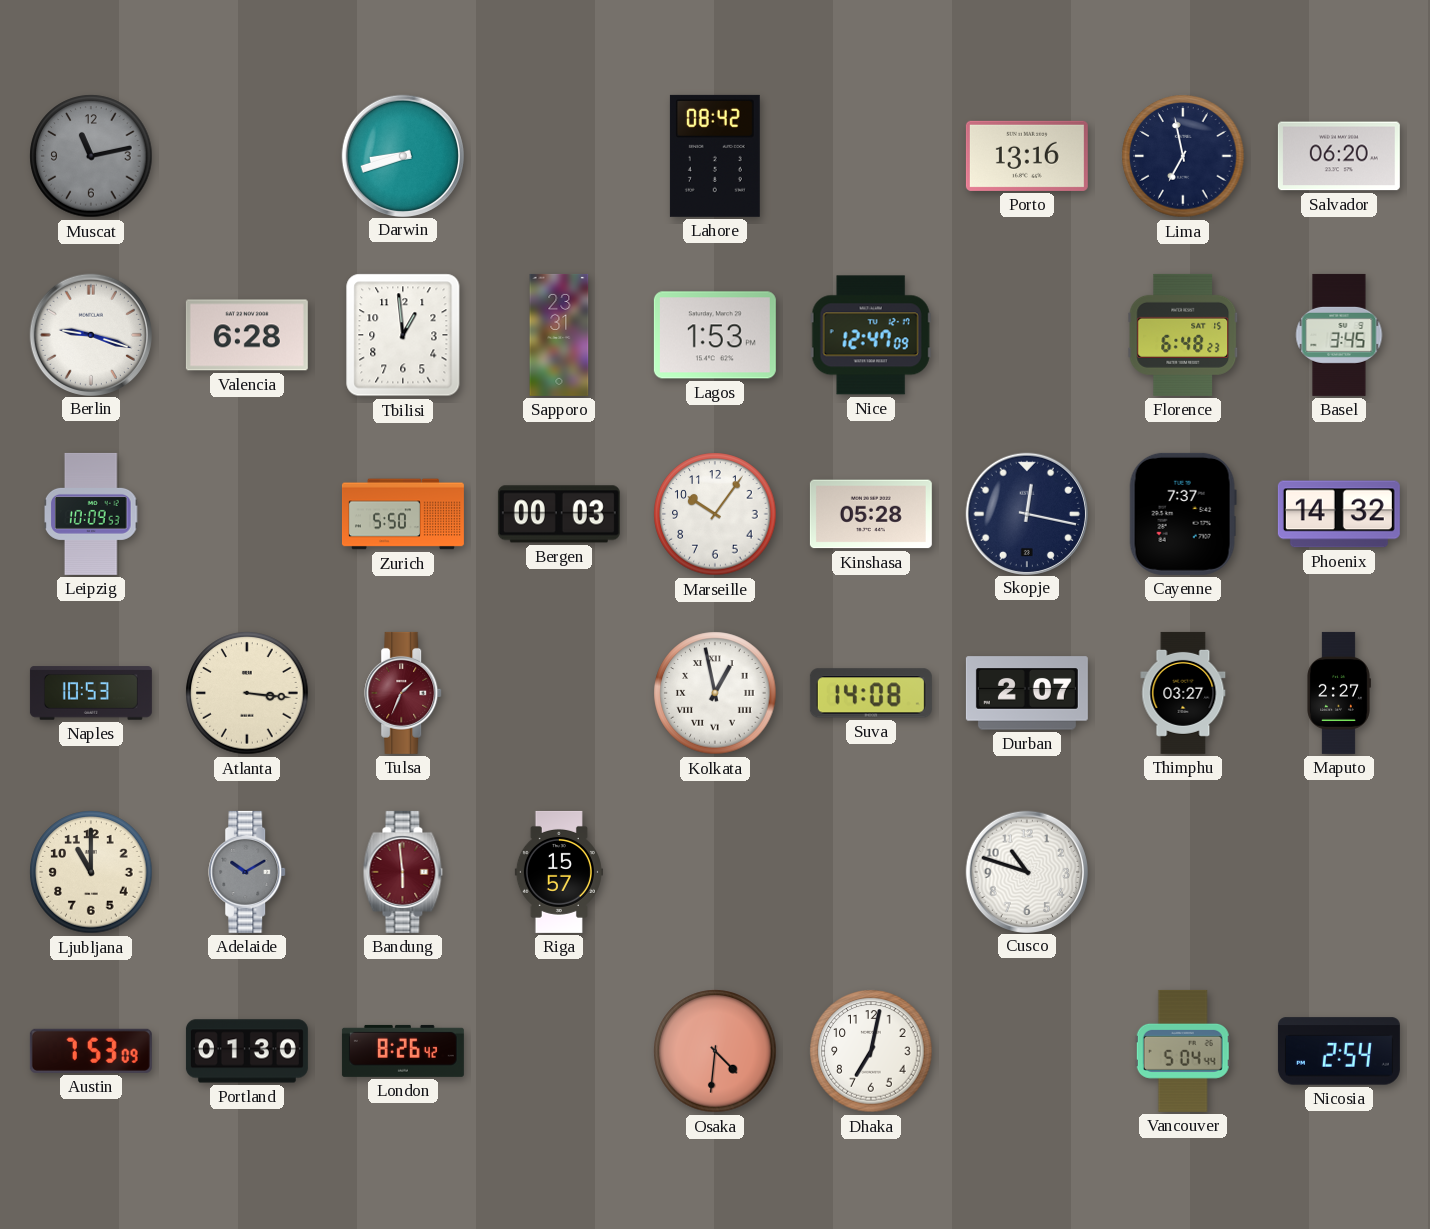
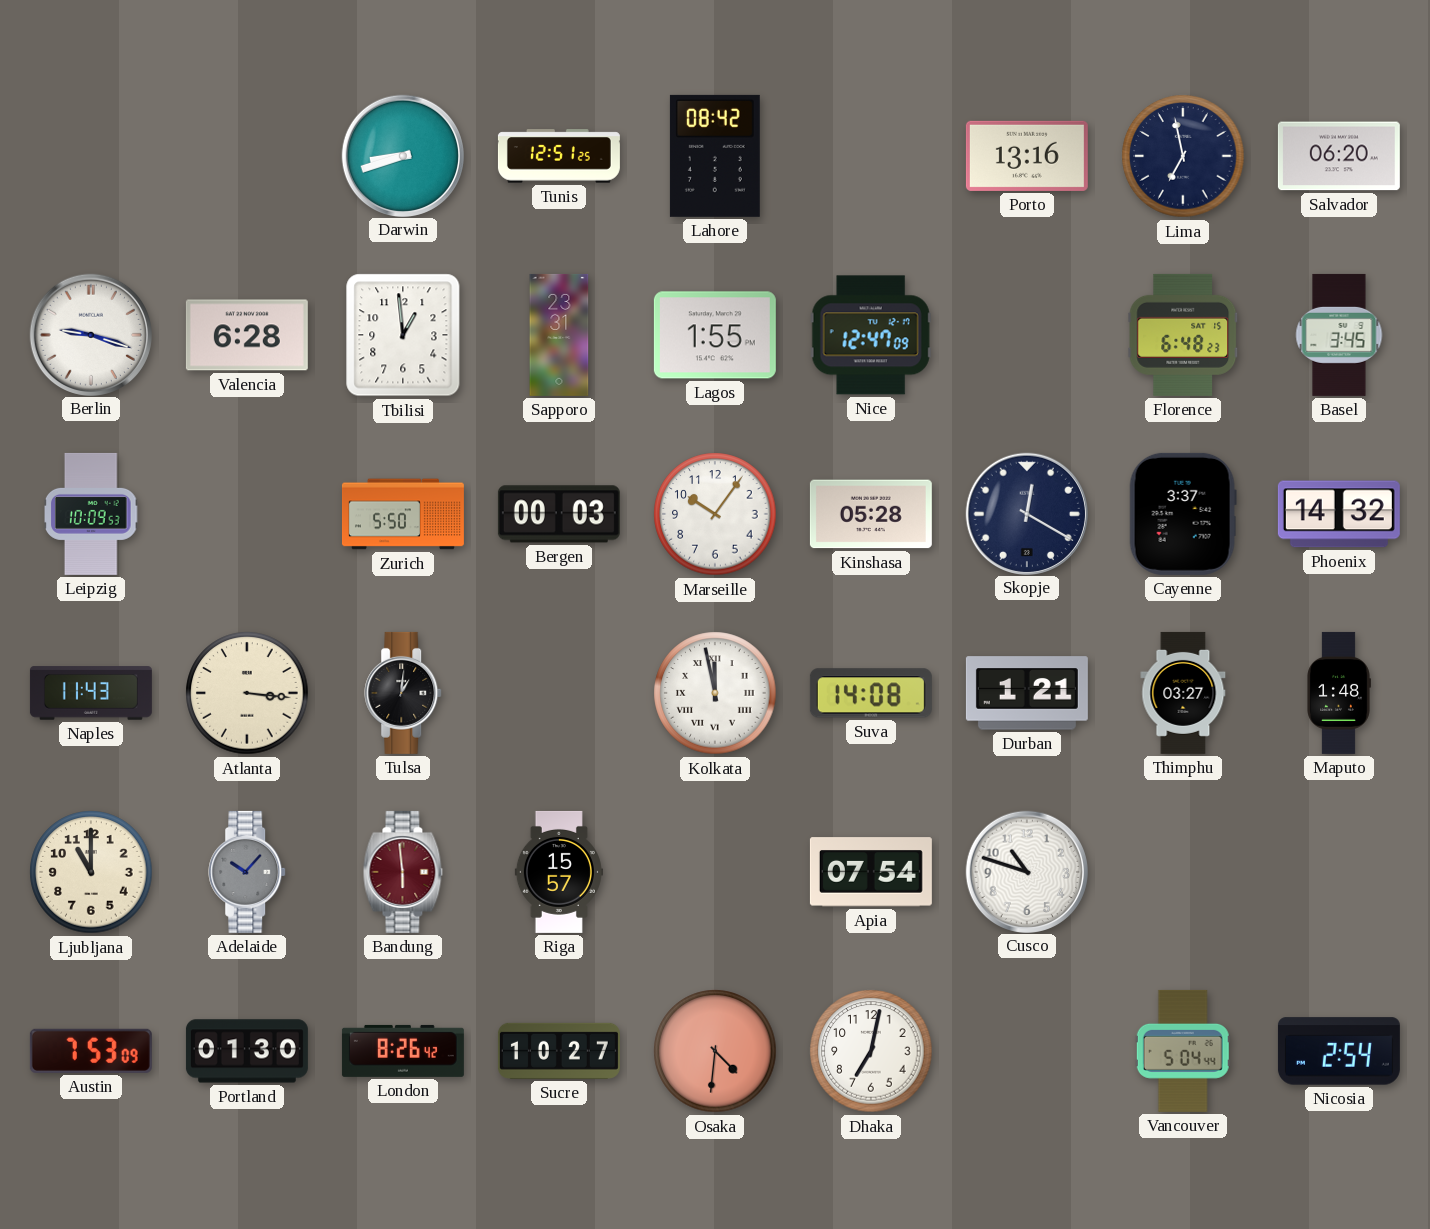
Muscat: 11:13 -> none (91, 156)
Tunis: none -> 12:51 (559, 156)
Lagos: 1:53 -> 1:55 (715, 335)
Skopje: 12:17 -> 12:20 (1026, 513)
Cayenne: 7:37 -> 3:37 (1183, 514)
Naples: 10:53 -> 11:43 (91, 693)
Tulsa: 1:34 -> 1:01 (404, 693)
Tulsa dial: burgundy -> black (404, 693)
Kolkata: 12:58 -> 11:58 (715, 693)
Durban: 2:07 -> 1:21 (1027, 693)
Maputo: 2:27 -> 1:48 (1339, 693)
Adelaide: 10:10 -> 10:07 (248, 872)
Apia: none -> 07:54 (871, 872)
Sucre: none -> 10:27 (559, 1051)
